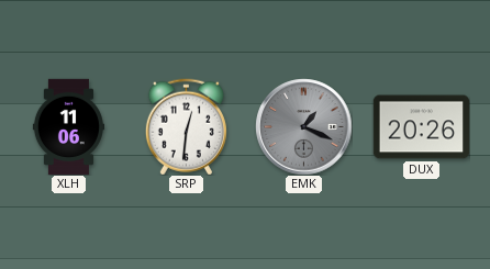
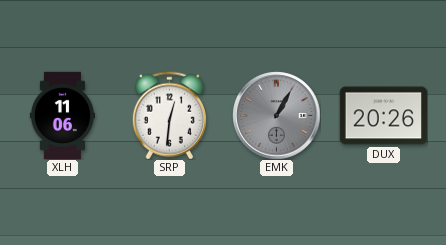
EMK: 1:19 -> 1:05 (276, 115)
